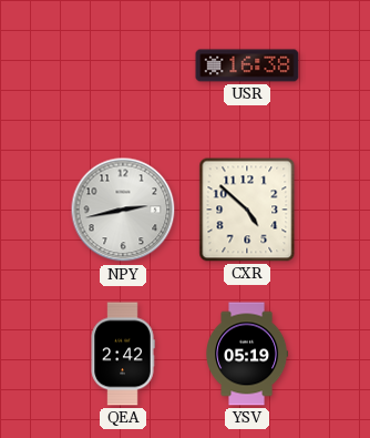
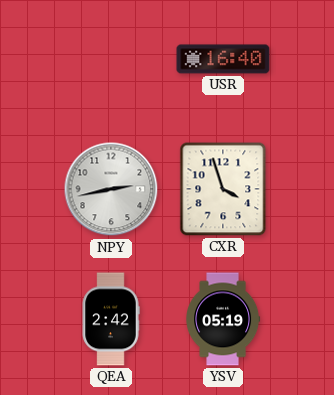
USR: 16:38 -> 16:40 (223, 59)
CXR: 4:52 -> 3:57 (223, 189)
